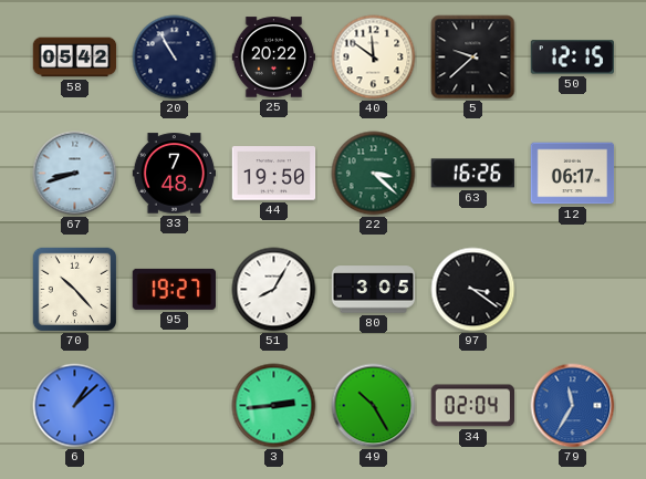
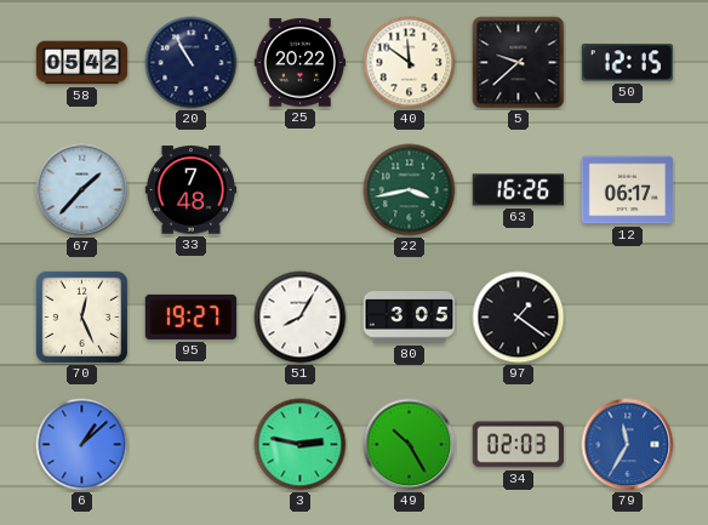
67: 8:42 -> 1:37 (82, 190)
44: 19:50 -> none (274, 174)
22: 3:22 -> 3:43 (410, 190)
70: 10:23 -> 12:26 (81, 316)
97: 3:21 -> 1:21 (519, 318)
3: 2:44 -> 2:47 (301, 445)
34: 02:04 -> 02:03 (518, 445)
